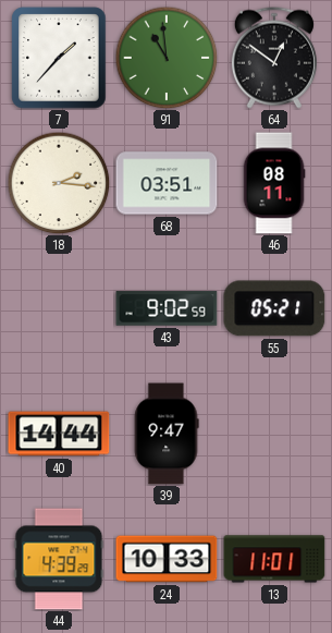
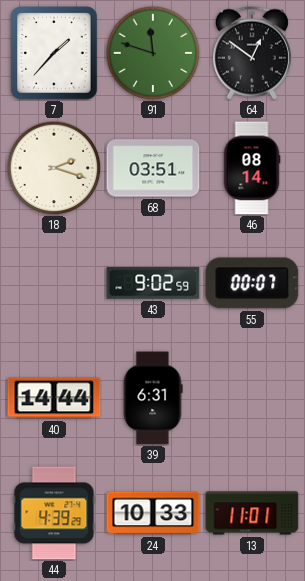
91: 10:59 -> 11:48 (153, 53)
18: 2:16 -> 2:18 (54, 168)
46: 08:11 -> 08:14 (252, 168)
55: 05:21 -> 00:07 (252, 283)
39: 9:47 -> 6:31 (153, 398)
